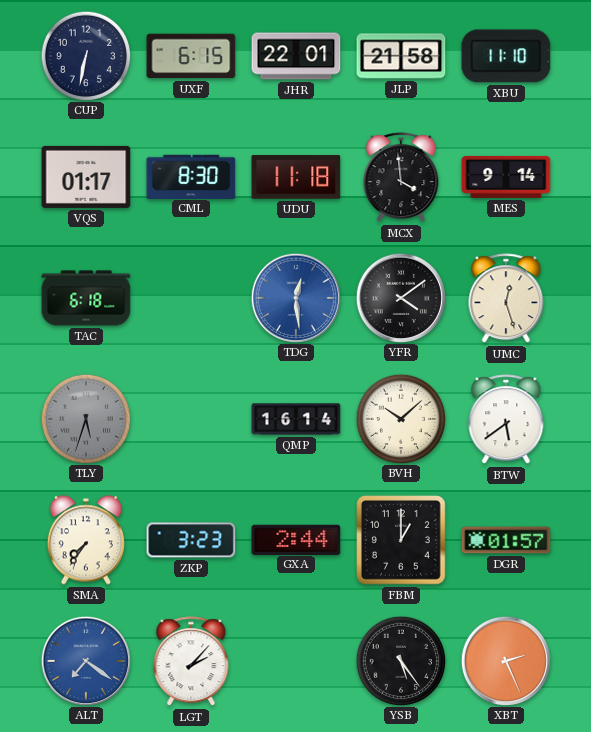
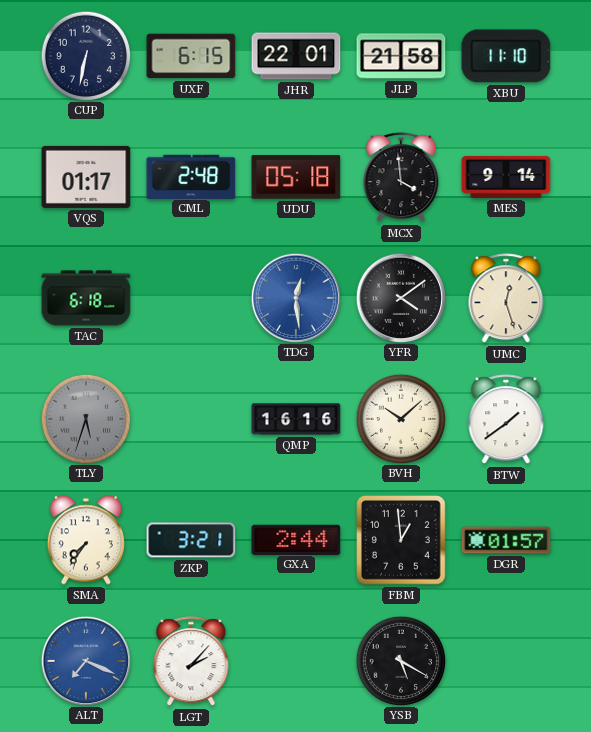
CML: 8:30 -> 2:48 (191, 176)
UDU: 11:18 -> 05:18 (296, 177)
QMP: 16:14 -> 16:16 (296, 419)
BTW: 5:39 -> 1:39 (506, 420)
ZKP: 3:23 -> 3:21 (191, 540)
FBM: 1:00 -> 12:59 (401, 540)
ALT: 7:21 -> 7:19 (85, 660)
YSB: 5:24 -> 5:20 (400, 660)
XBT: 2:26 -> none (505, 660)
